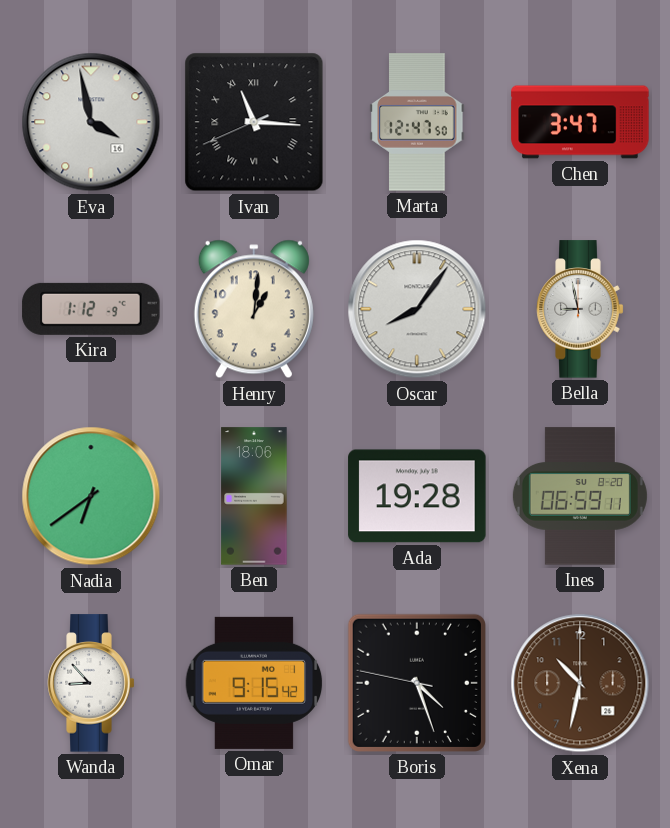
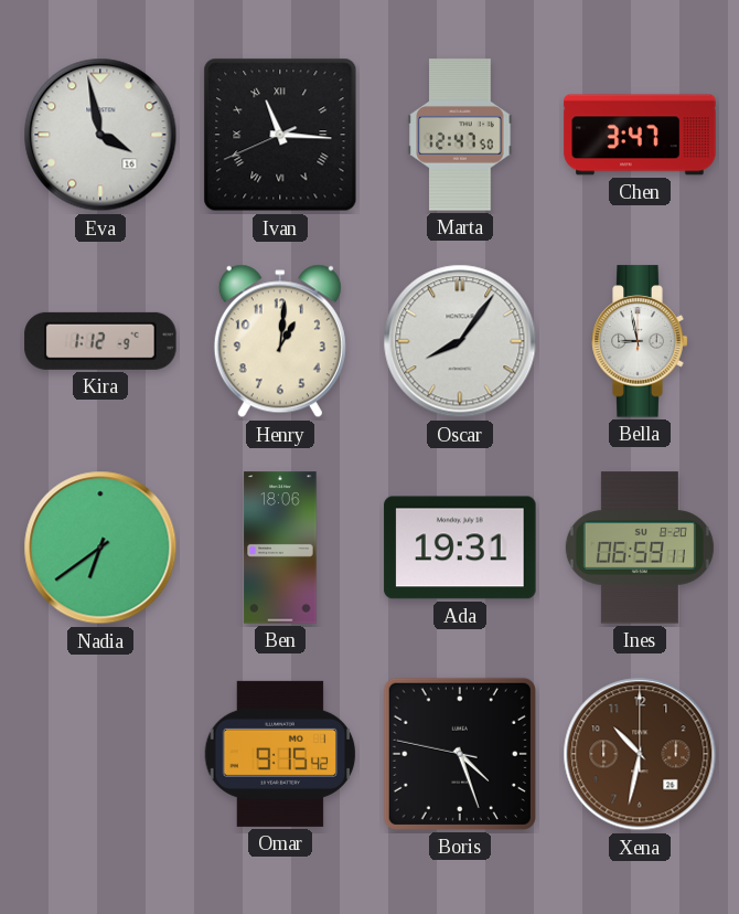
Ada: 19:28 -> 19:31 (460, 548)
Wanda: 8:53 -> none (91, 683)
